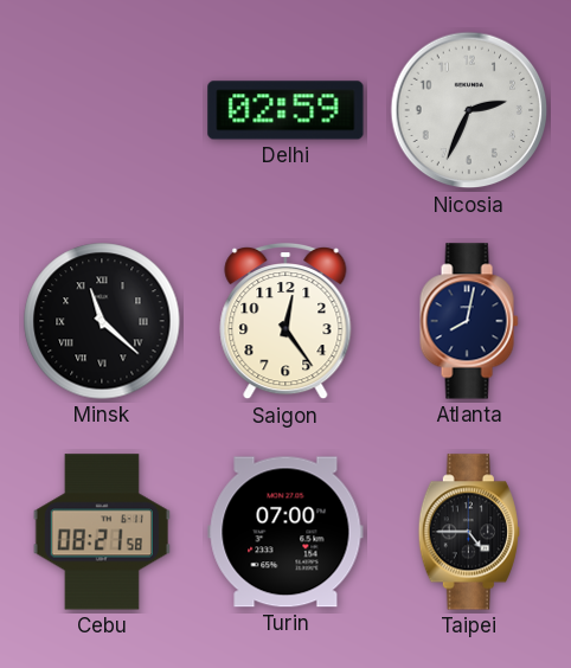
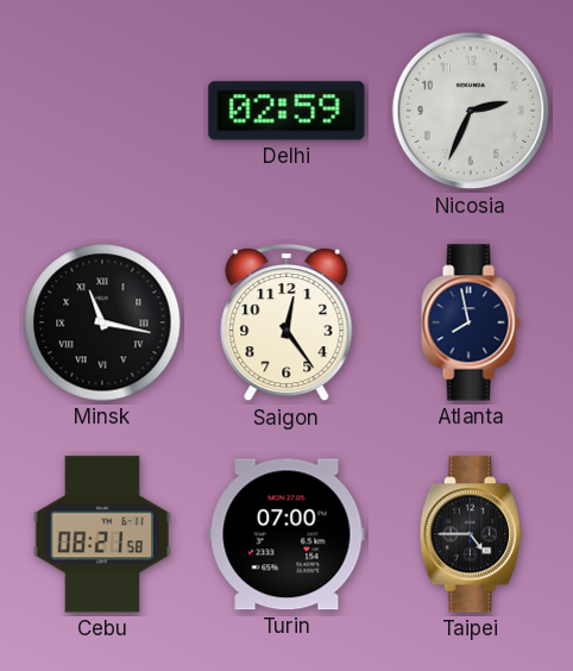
Minsk: 11:22 -> 11:17 (102, 322)
Atlanta: 8:02 -> 7:58 (471, 322)
